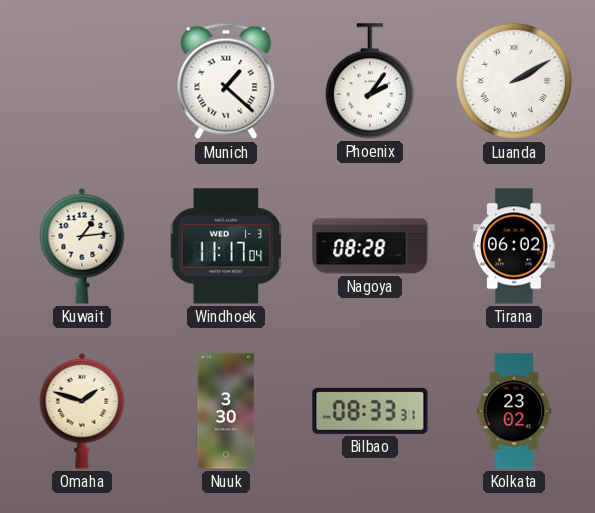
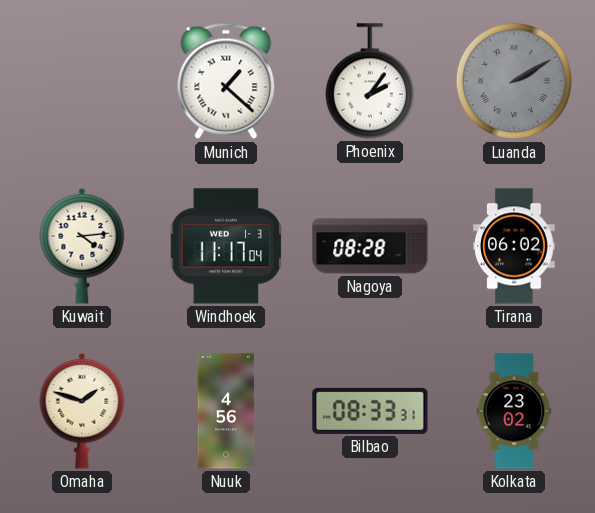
Luanda dial: white -> grey (514, 81)
Kuwait: 1:14 -> 4:14 (82, 246)
Nuuk: 3:30 -> 4:56 (226, 411)
